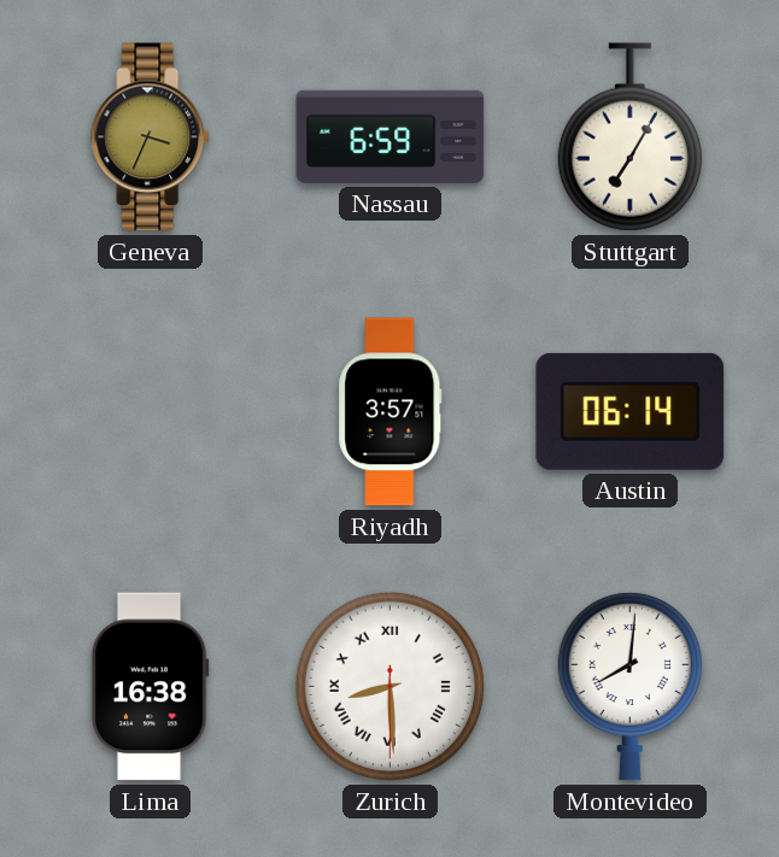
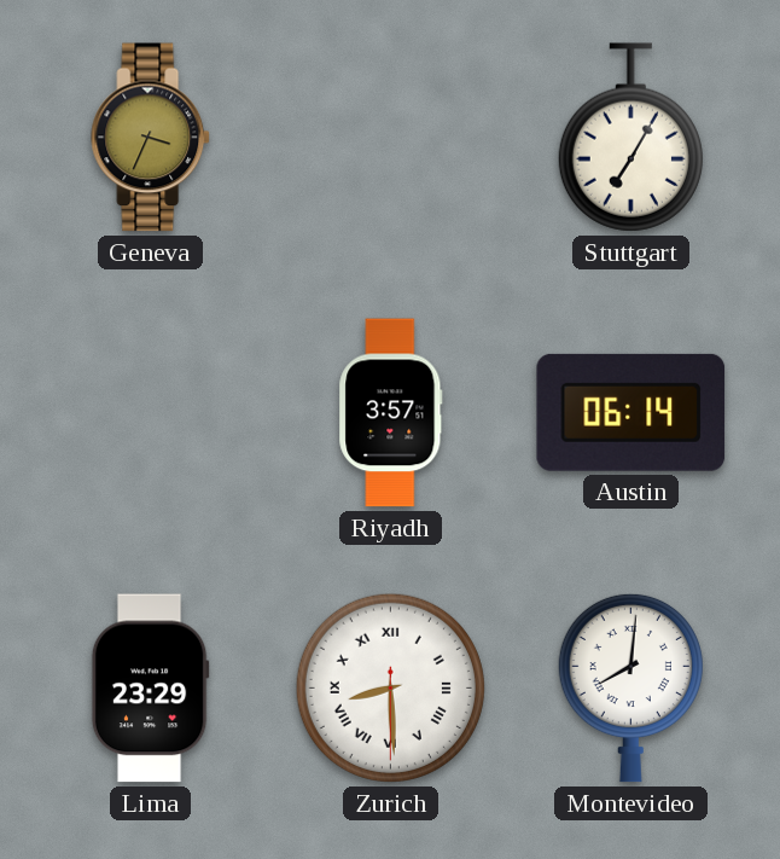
Nassau: 6:59 -> none (391, 136)
Lima: 16:38 -> 23:29 (150, 689)
